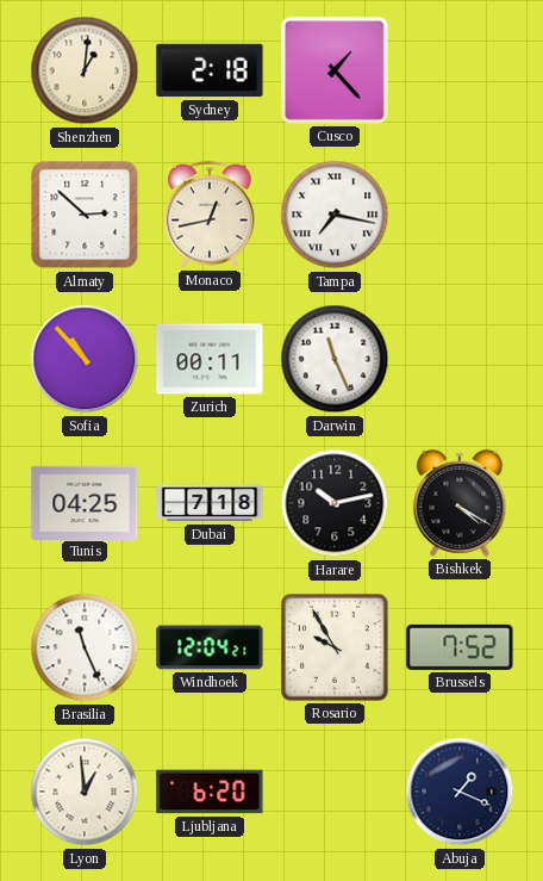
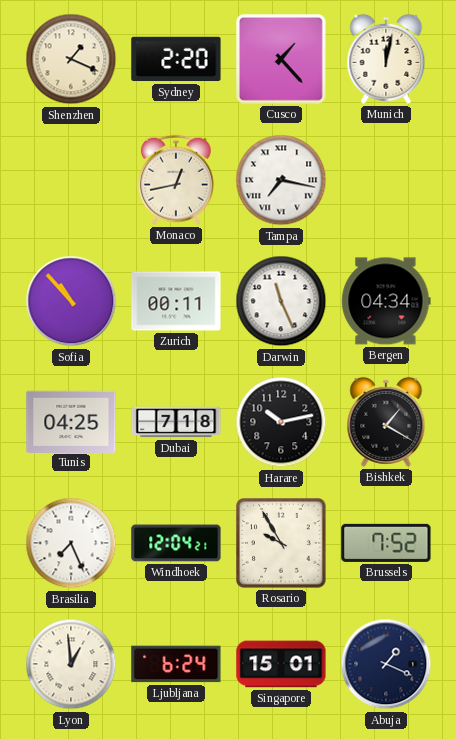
Shenzhen: 1:01 -> 1:19 (71, 59)
Sydney: 2:18 -> 2:20 (176, 59)
Munich: none -> 12:02 (386, 59)
Almaty: 2:52 -> none (85, 215)
Bergen: none -> 04:34 (386, 301)
Bishkek: 4:20 -> 1:20 (386, 422)
Brasilia: 11:26 -> 7:26 (71, 543)
Ljubljana: 6:20 -> 6:24 (176, 664)
Singapore: none -> 15:01 (281, 664)
